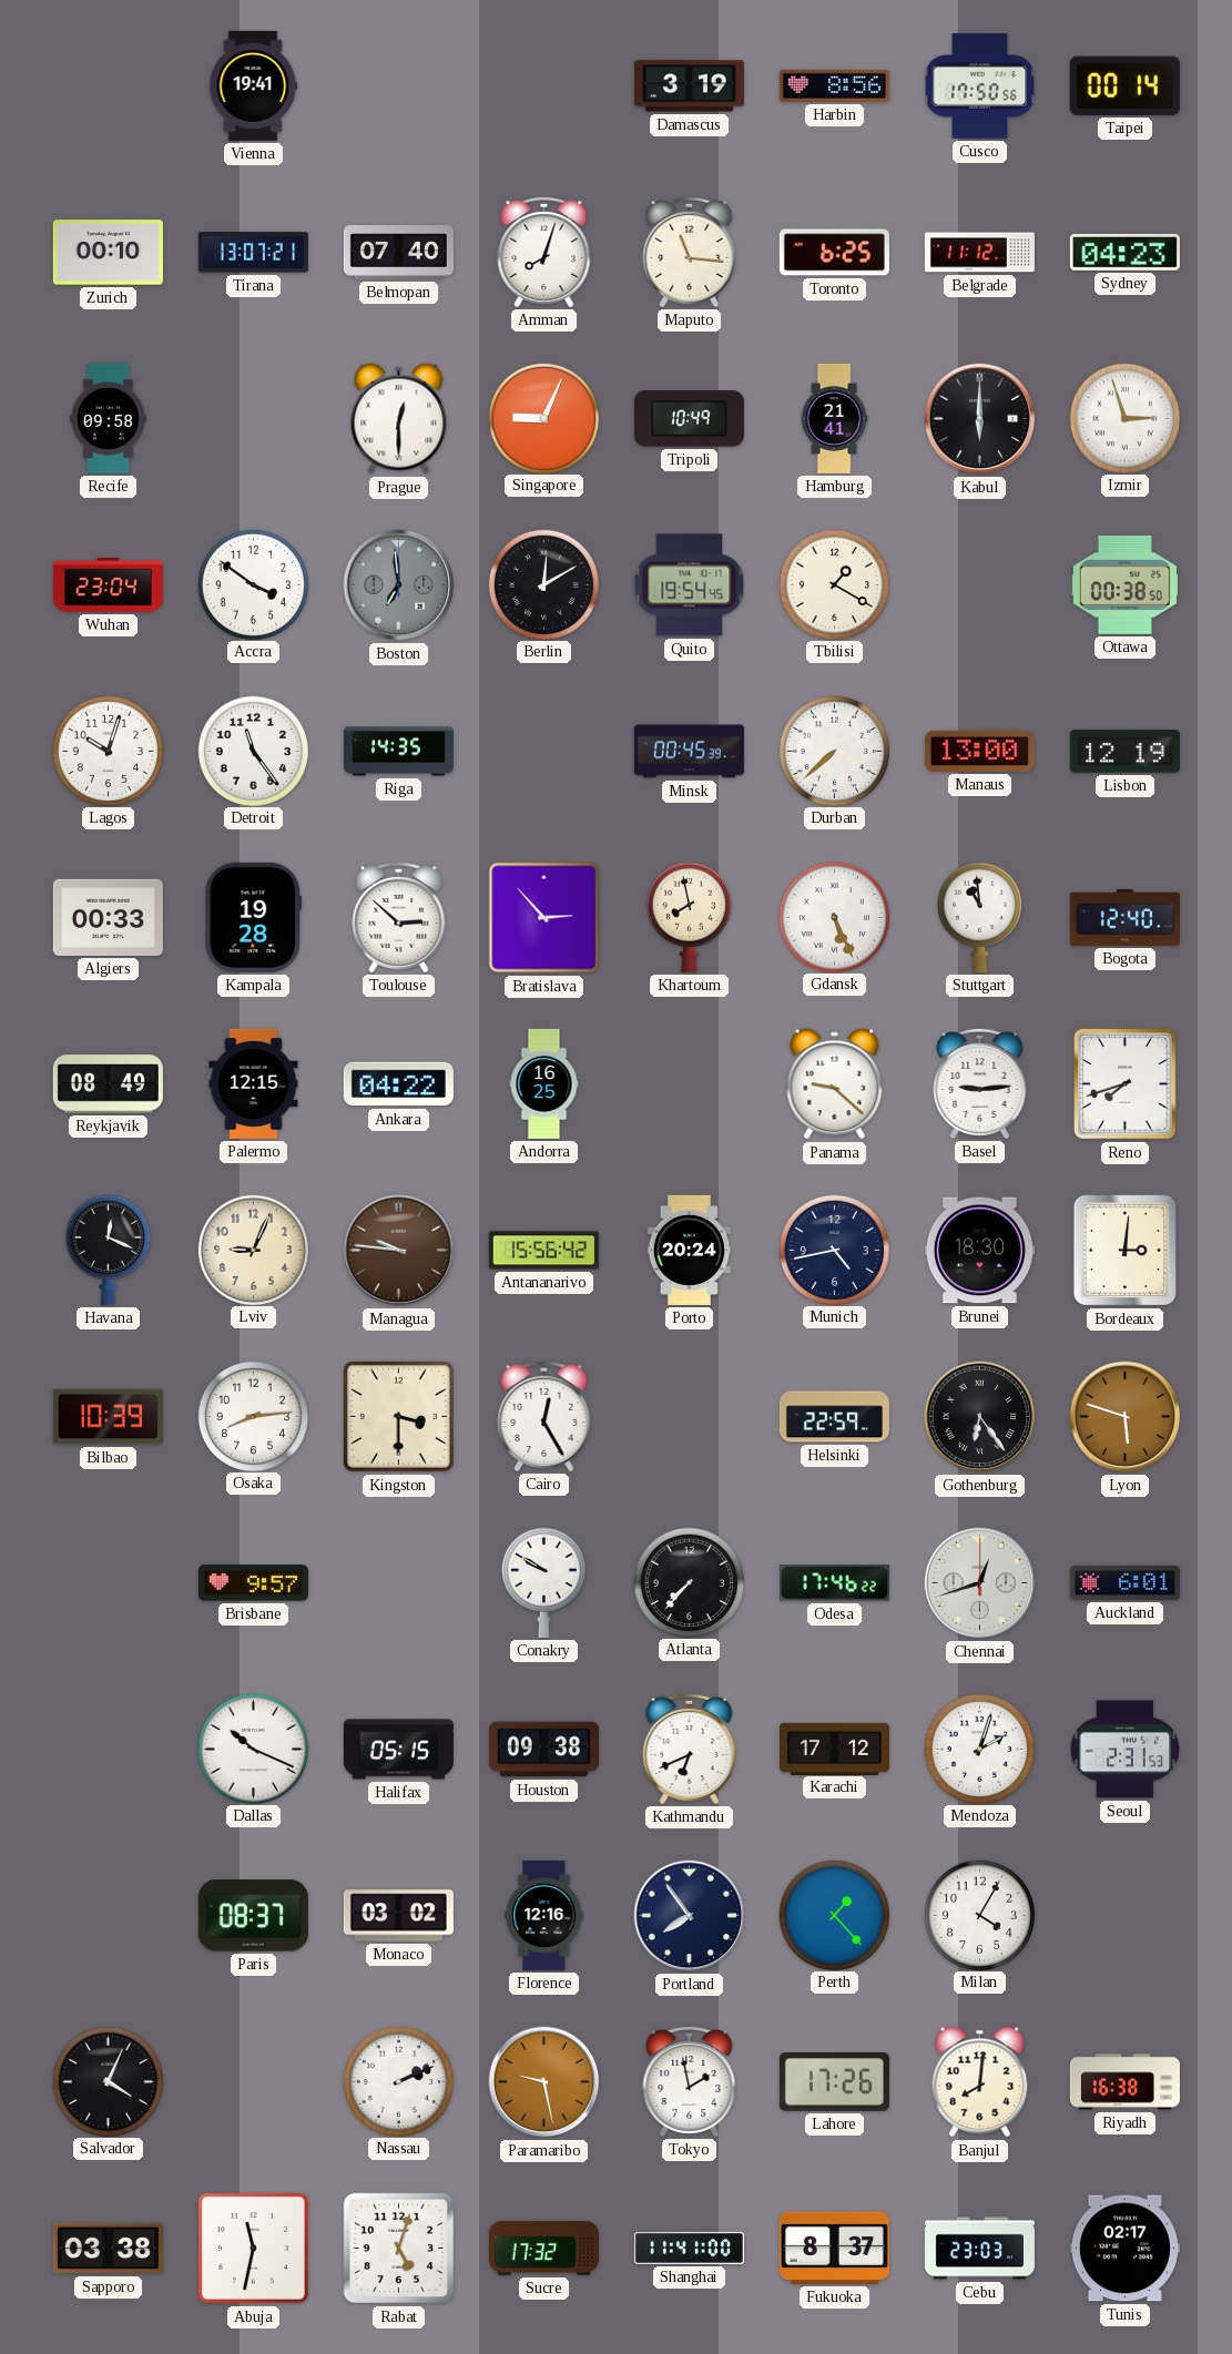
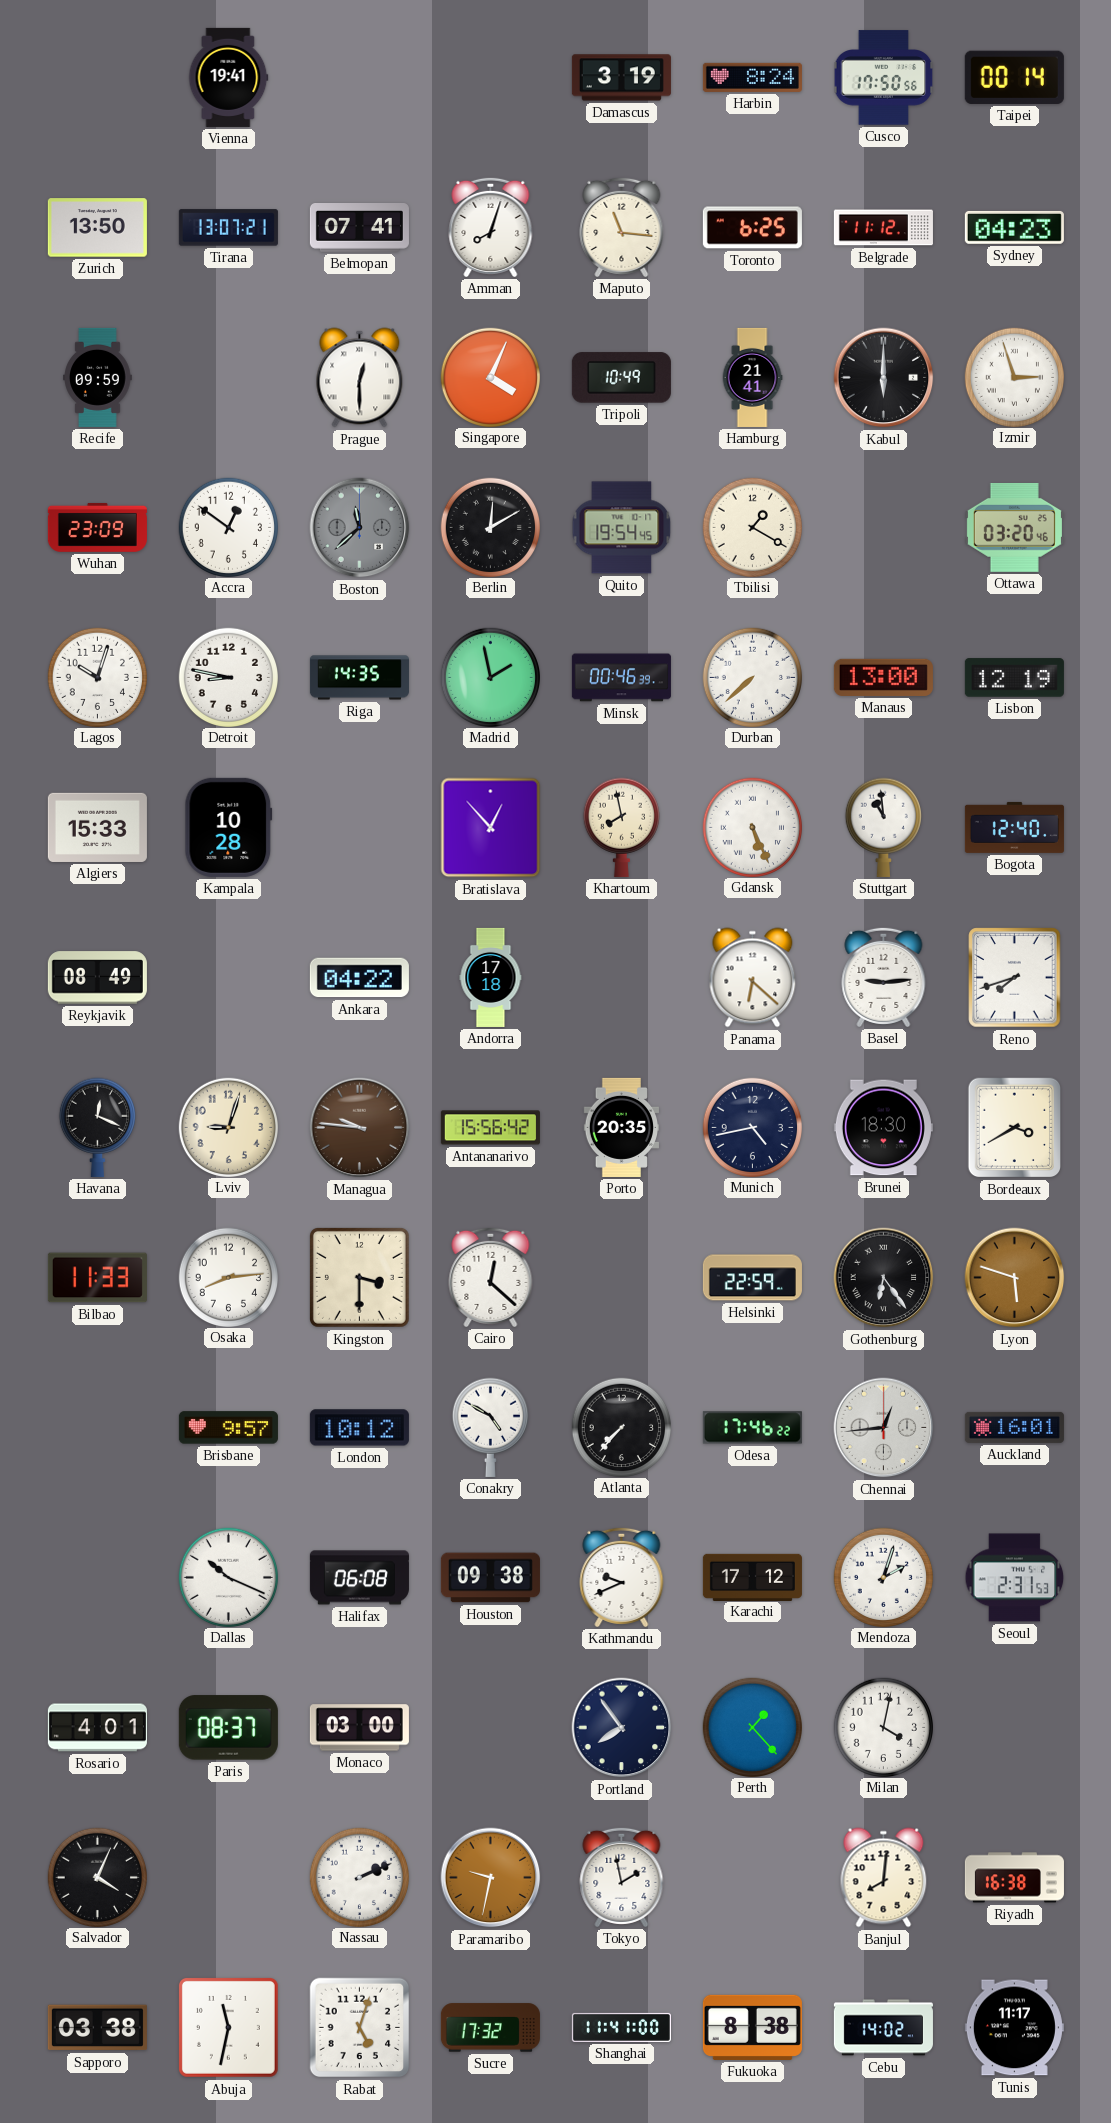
Harbin: 8:56 -> 8:24 (752, 77)
Zurich: 00:10 -> 13:50 (97, 228)
Belmopan: 07:40 -> 07:41 (359, 228)
Recife: 09:58 -> 09:59 (98, 377)
Singapore: 9:04 -> 4:04 (490, 377)
Wuhan: 23:04 -> 23:09 (97, 527)
Accra: 3:51 -> 12:51 (228, 527)
Boston: 6:59 -> 11:38 (360, 528)
Ottawa: 00:38 -> 03:20 (1014, 527)
Detroit: 11:24 -> 8:47 (228, 677)
Madrid: none -> 1:58 (490, 677)
Minsk: 00:45 -> 00:46 (621, 678)
Algiers: 00:33 -> 15:33 (97, 827)
Kampala: 19:28 -> 10:28 (229, 827)
Toulouse: 2:52 -> none (399, 917)
Bratislava: 2:53 -> 12:53 (491, 828)
Palermo: 12:15 -> none (254, 1083)
Andorra: 16:25 -> 17:18 (491, 977)
Panama: 9:22 -> 6:22 (753, 978)
Lviv: 9:04 -> 9:03 (228, 1127)
Porto: 20:24 -> 20:35 (621, 1127)
Bordeaux: 3:01 -> 3:40 (1015, 1128)
Bilbao: 10:39 -> 11:33 (97, 1278)
Cairo: 12:25 -> 12:22 (491, 1277)
London: none -> 10:12 (359, 1428)
Conakry: 9:50 -> 4:50 (490, 1427)
Chennai: 12:42 -> 12:44 (884, 1428)
Auckland: 6:01 -> 16:01 (1014, 1427)
Halifax: 05:15 -> 06:08 (359, 1578)
Kathmandu: 6:41 -> 9:41 (622, 1577)
Rosario: none -> 4:01 (97, 1728)
Monaco: 03:02 -> 03:00 (359, 1728)
Florence: 12:16 -> none (544, 1915)
Milan: 4:05 -> 4:02 (883, 1727)
Paramaribo: 9:28 -> 9:32 (491, 1878)
Lahore: 17:26 -> none (834, 2082)
Fukuoka: 8:37 -> 8:38 (752, 2027)
Cebu: 23:03 -> 14:02 (883, 2028)
Tunis: 02:17 -> 11:17 (1014, 2028)
